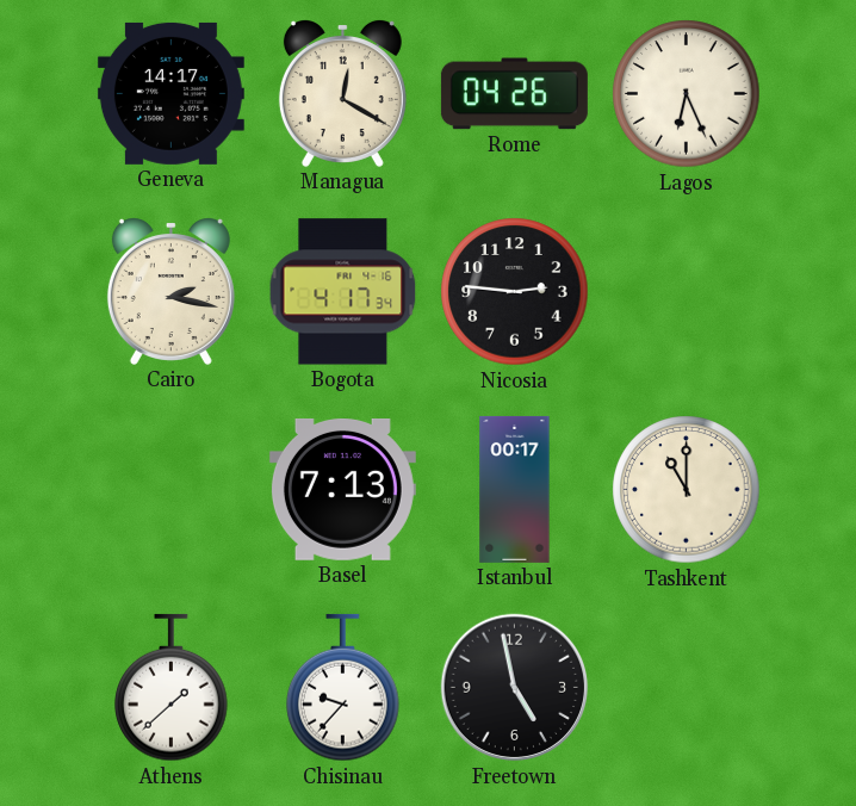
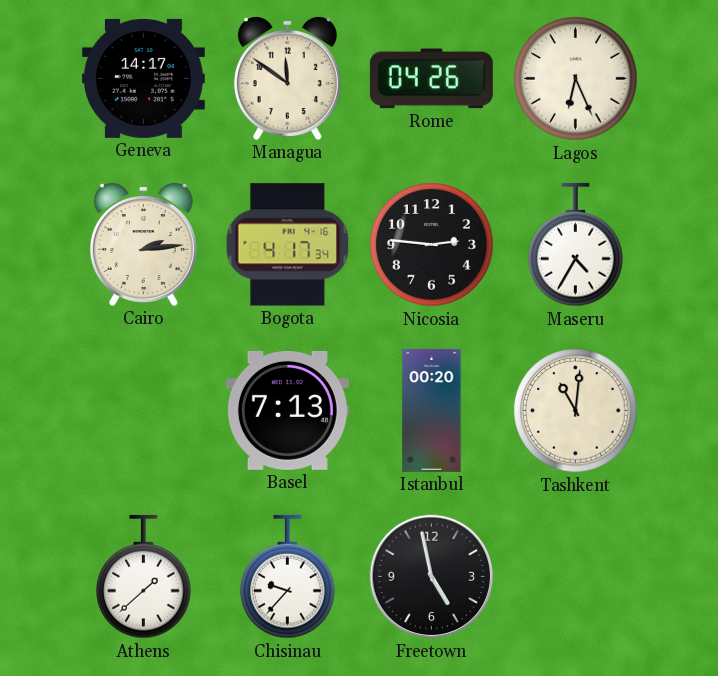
Managua: 12:20 -> 11:51 (287, 79)
Cairo: 2:17 -> 2:14 (143, 245)
Maseru: none -> 4:35 (576, 245)
Istanbul: 00:17 -> 00:20 (432, 410)
Tashkent: 11:00 -> 11:01 (576, 411)
